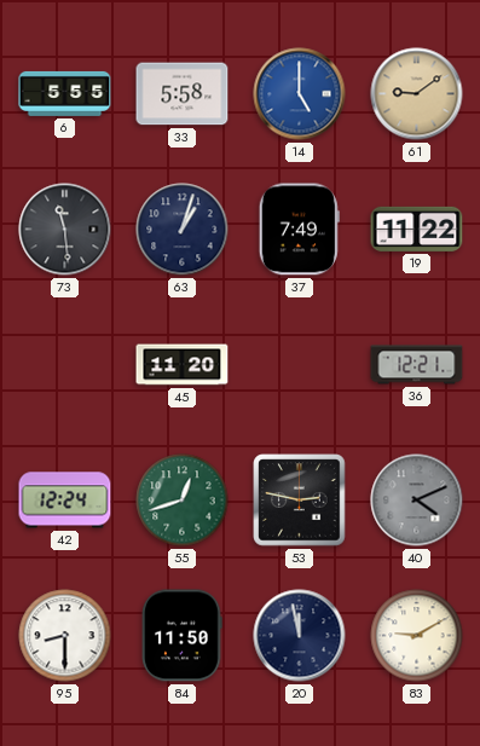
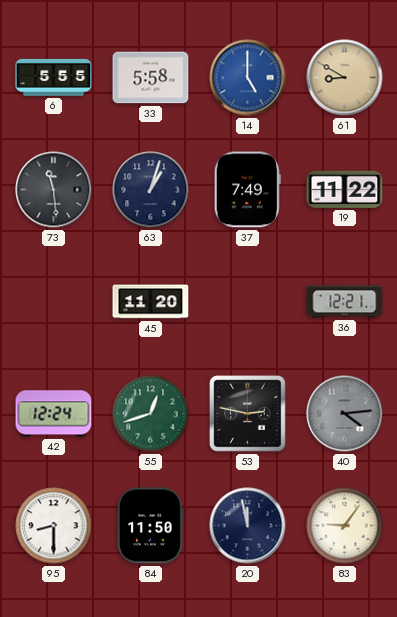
61: 9:09 -> 8:50 (345, 78)
40: 4:11 -> 4:14 (345, 414)
83: 9:10 -> 9:06 (345, 526)
